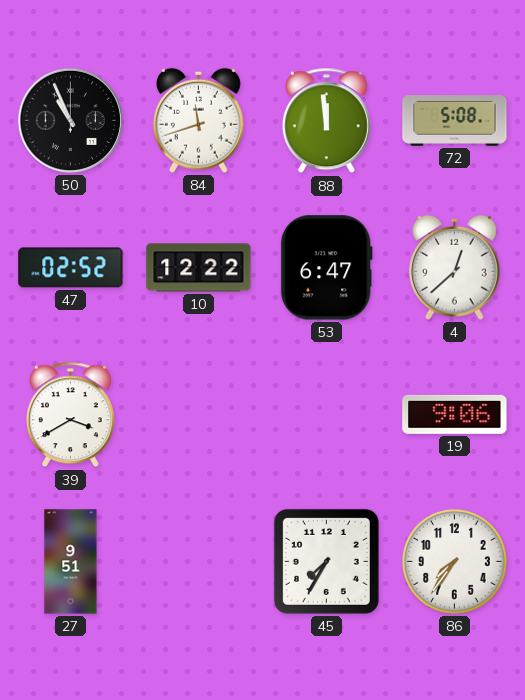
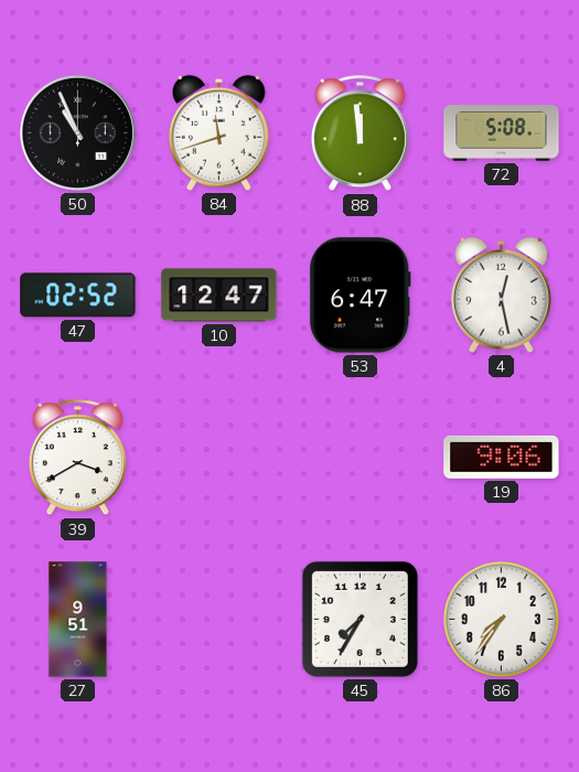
10: 12:22 -> 12:47 (219, 296)
4: 12:38 -> 12:28 (502, 294)
